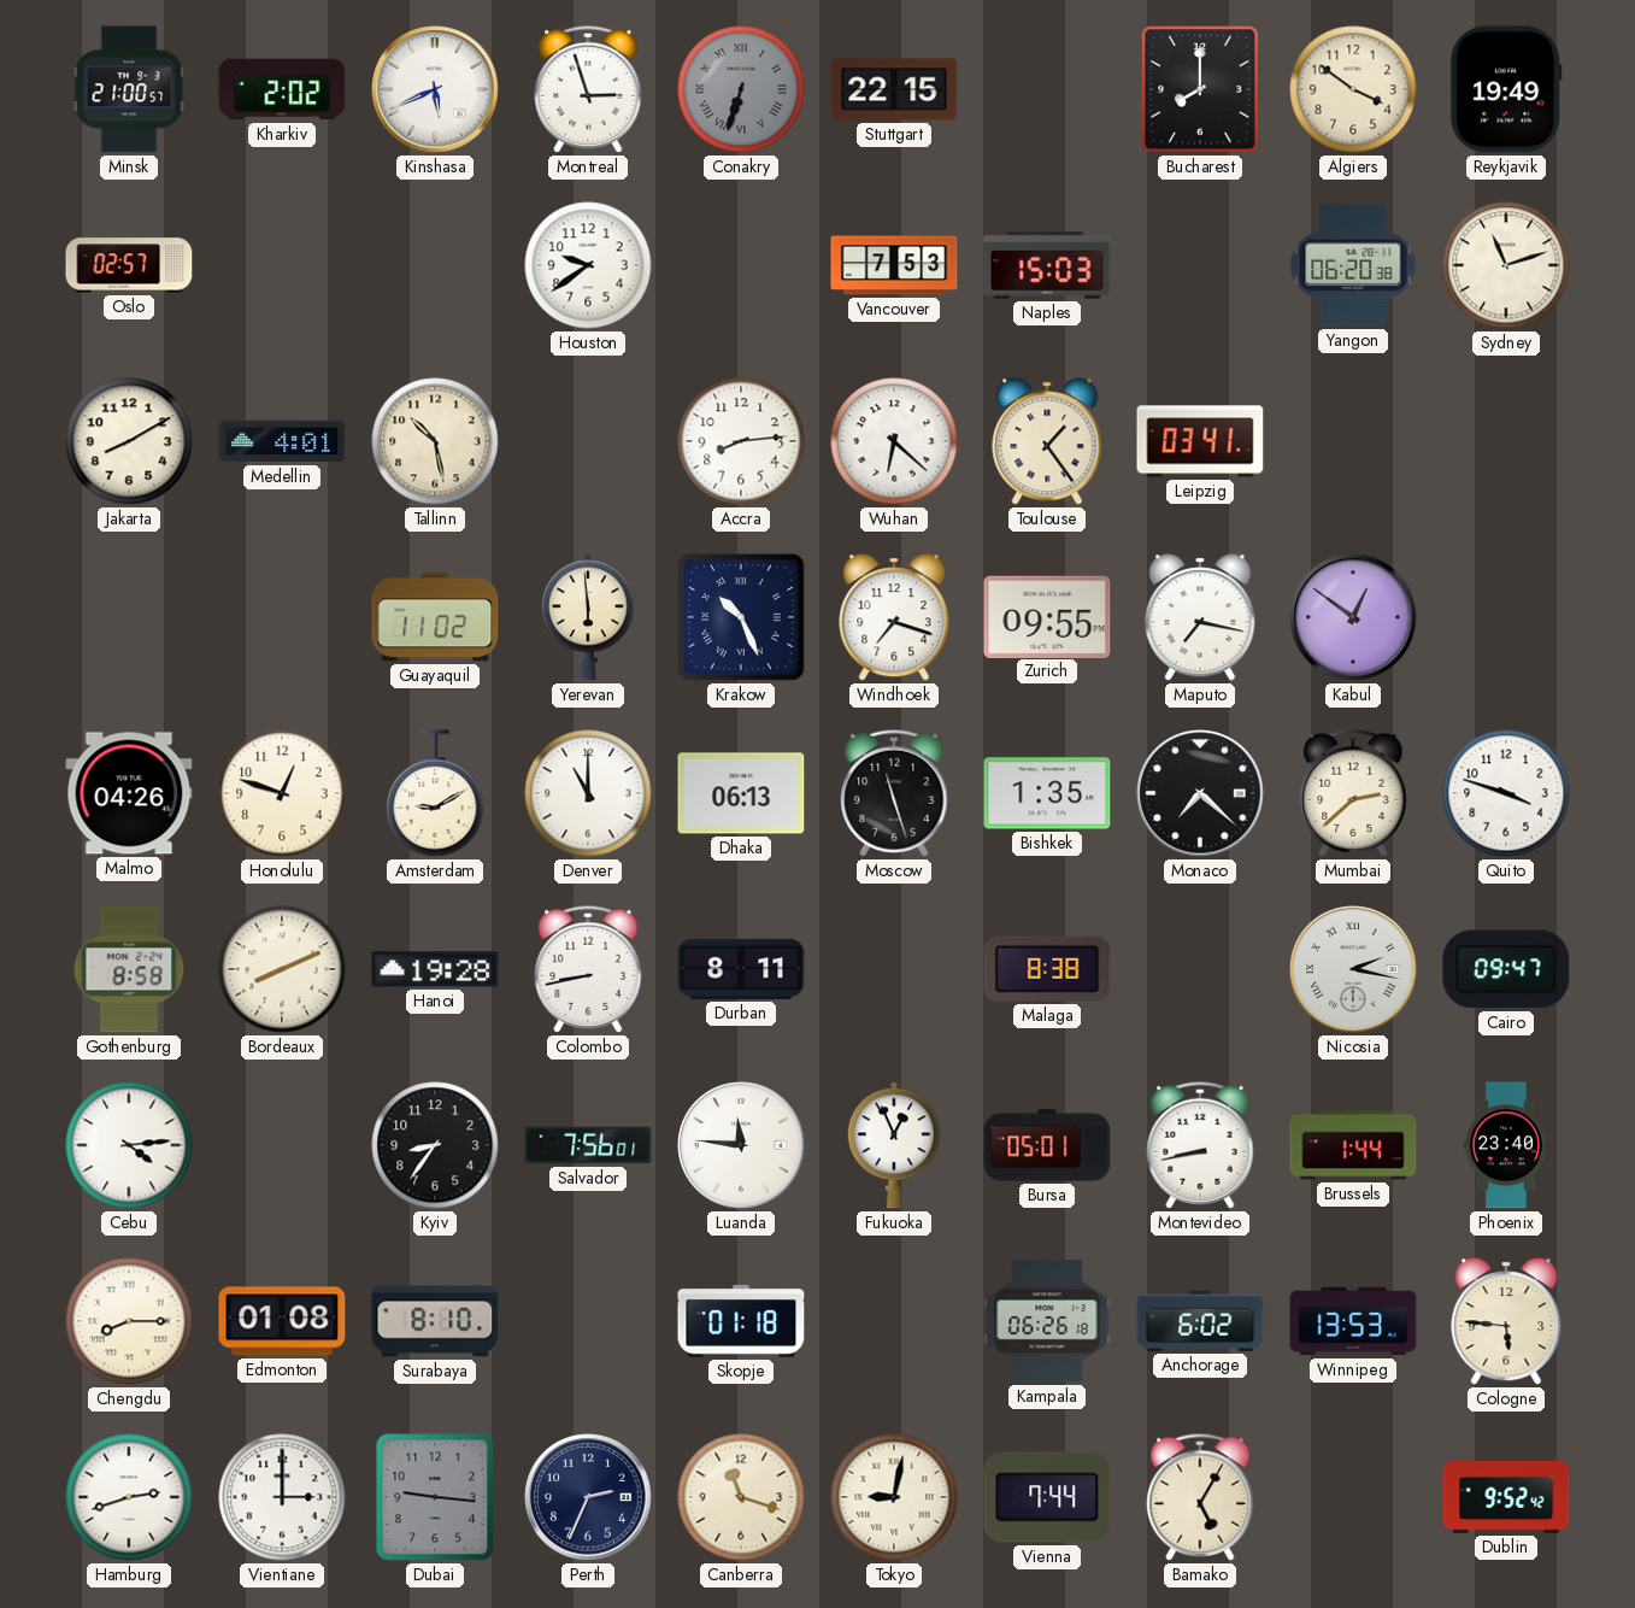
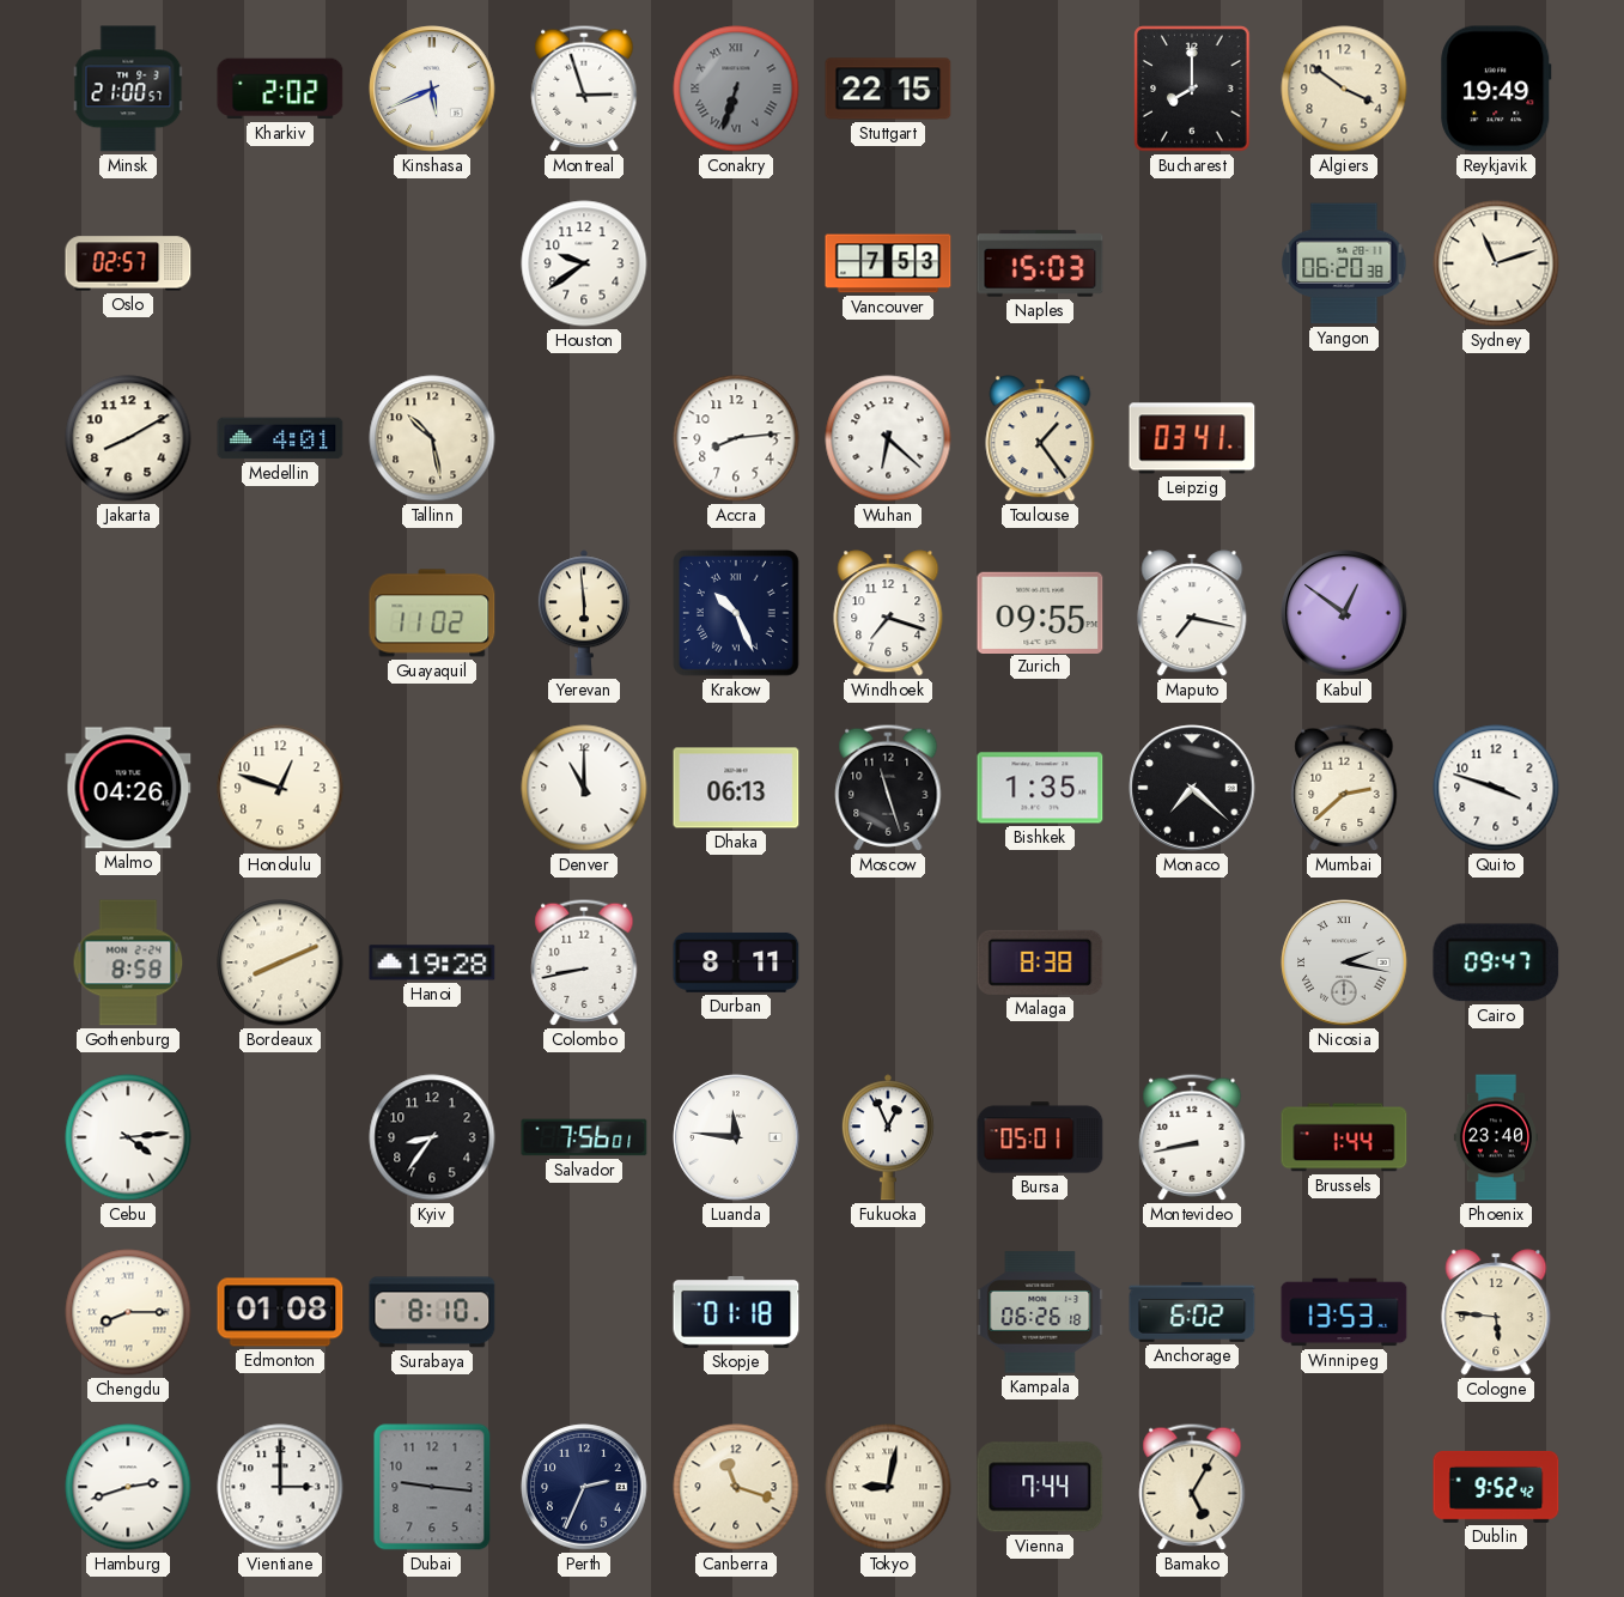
Amsterdam: 9:10 -> none (435, 793)
